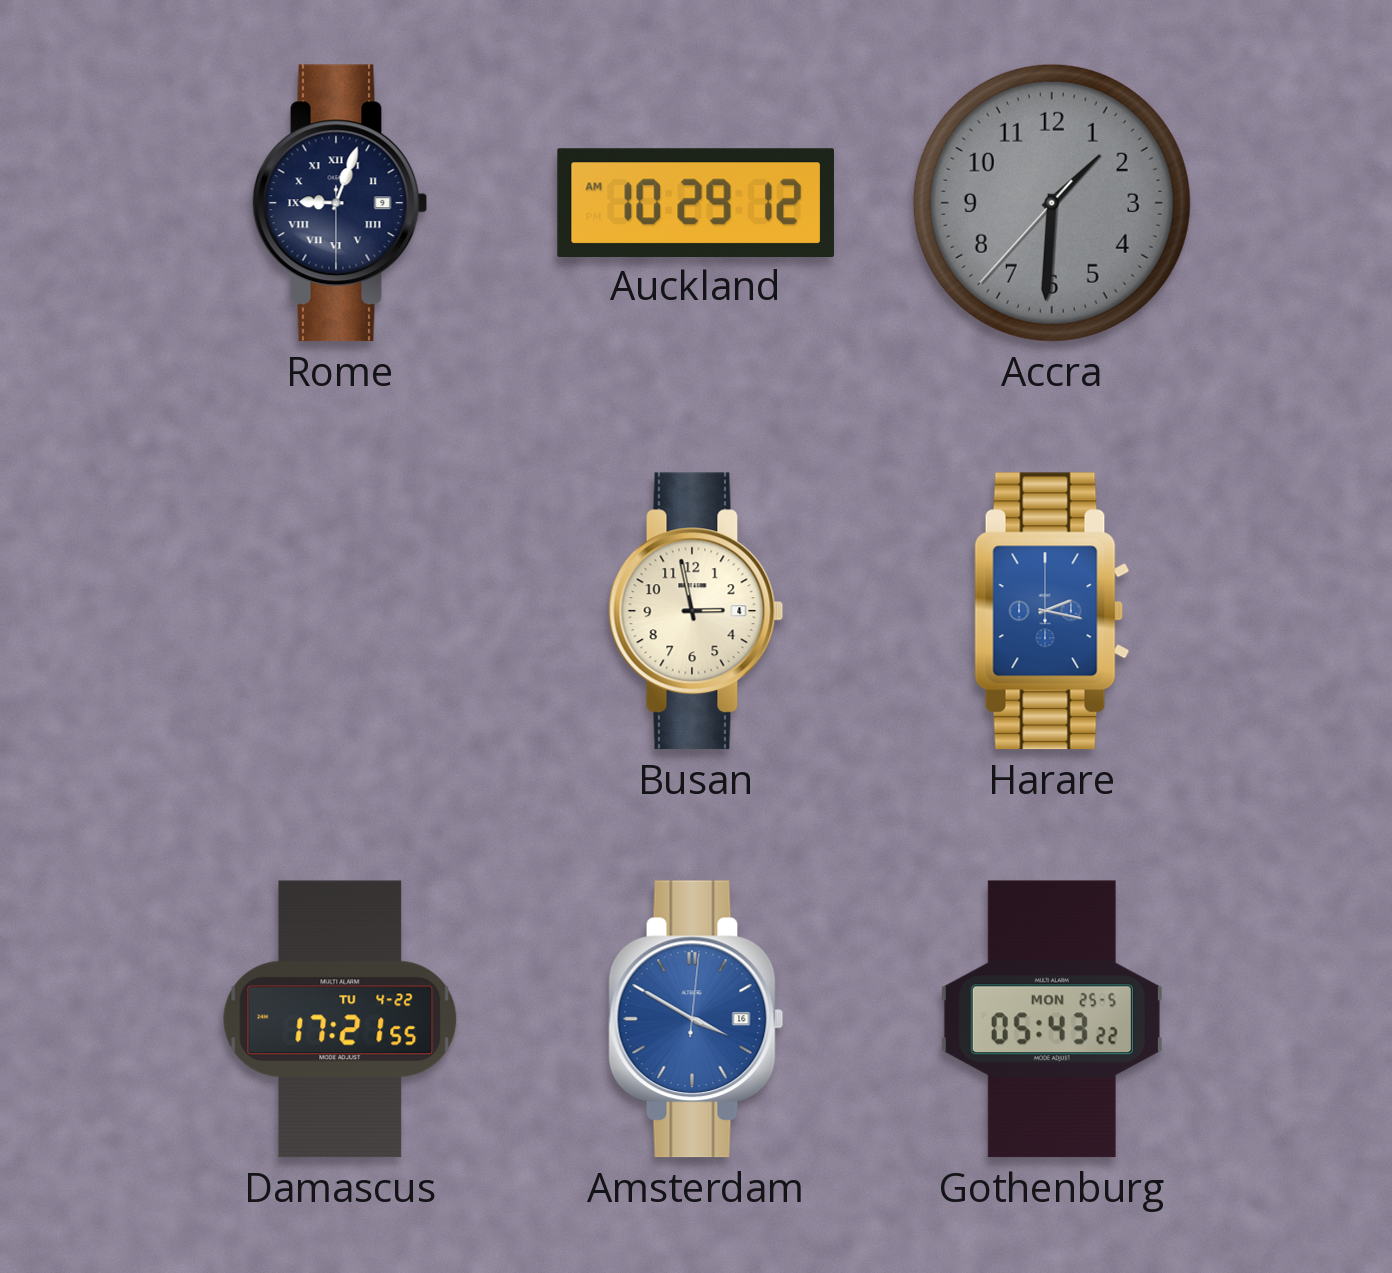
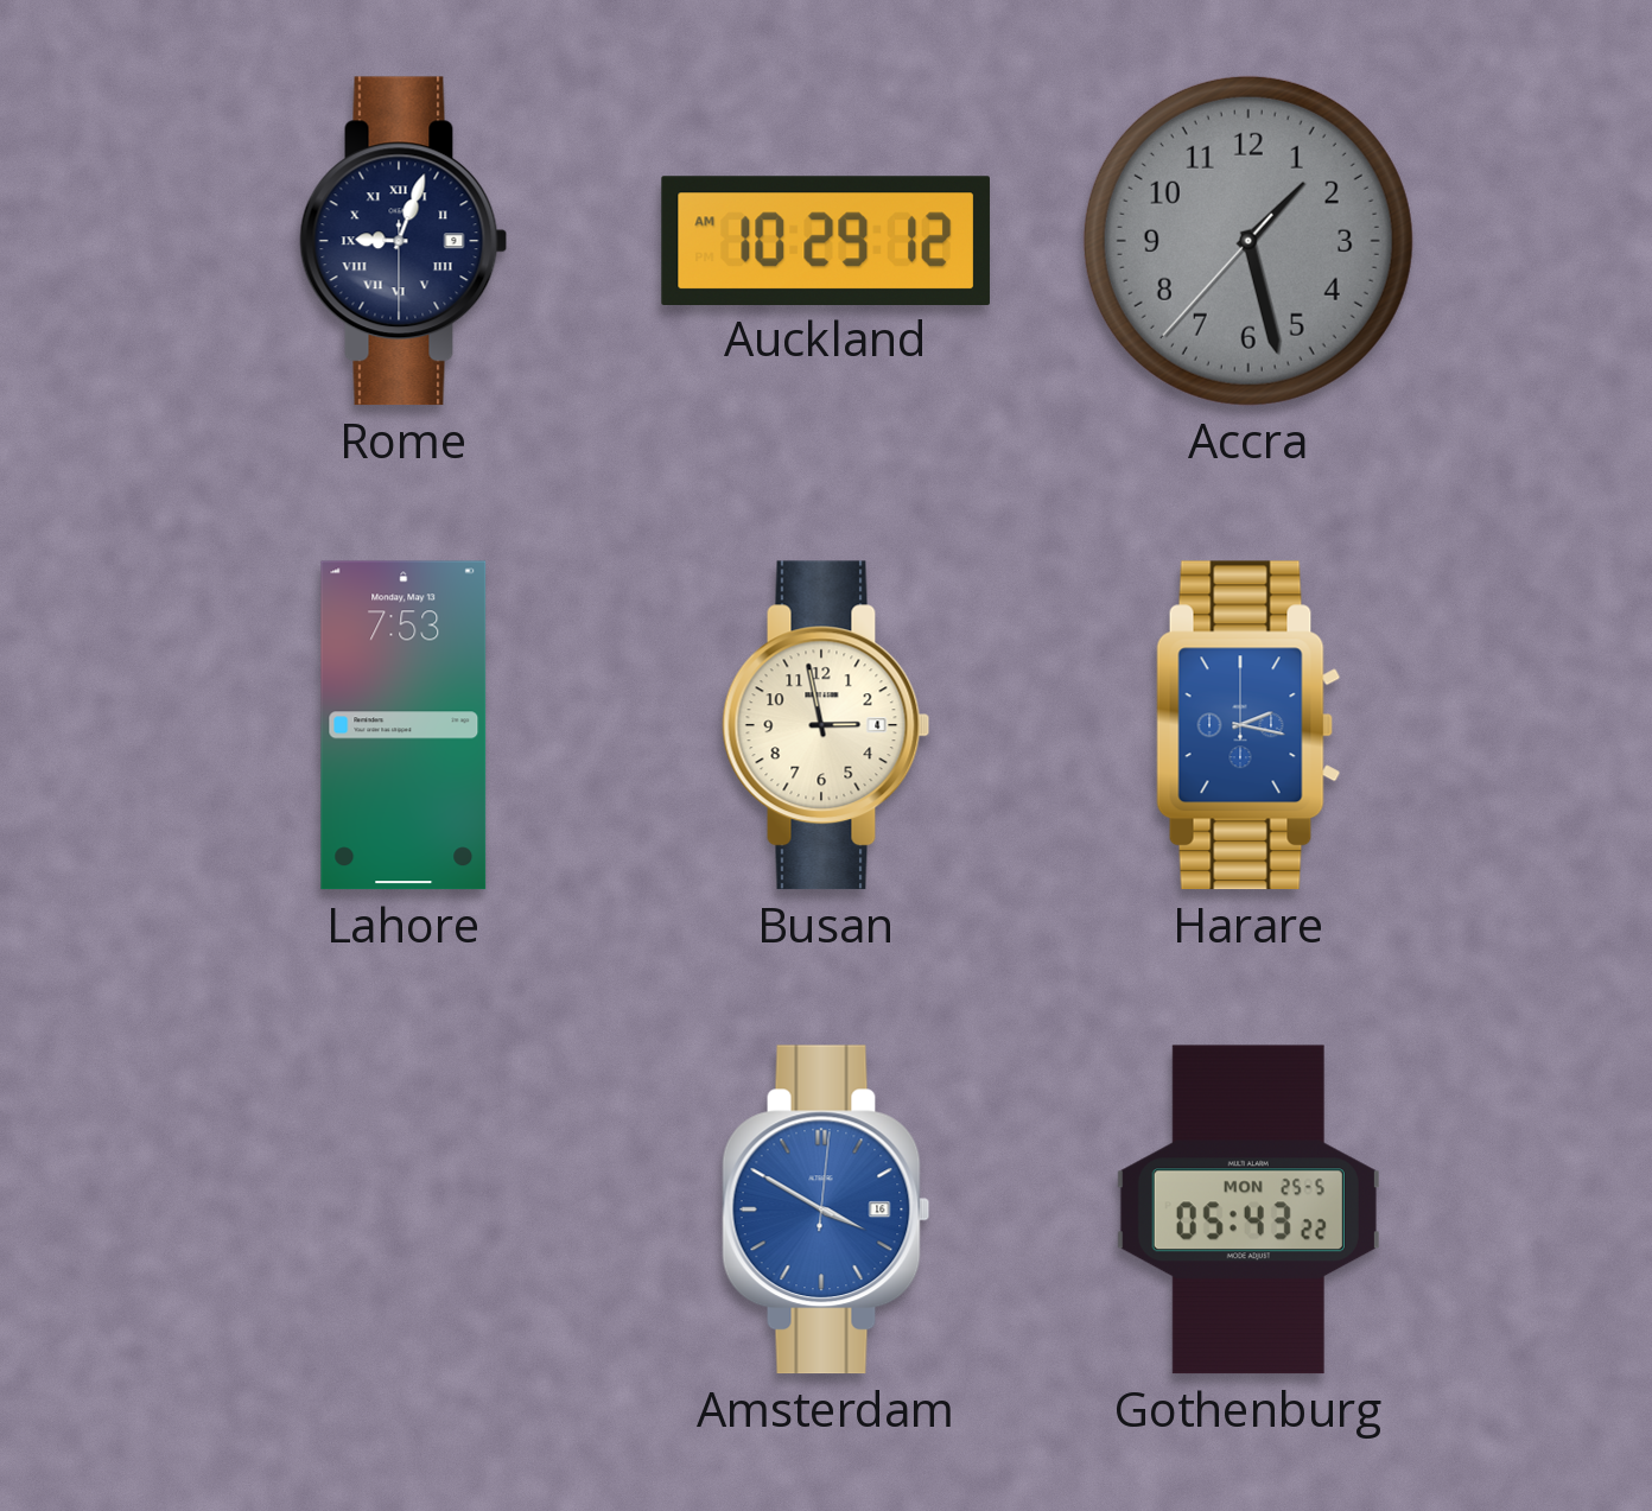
Accra: 1:30 -> 1:27 (1248, 241)
Lahore: none -> 7:53 (404, 725)
Damascus: 17:21 -> none (340, 1019)
